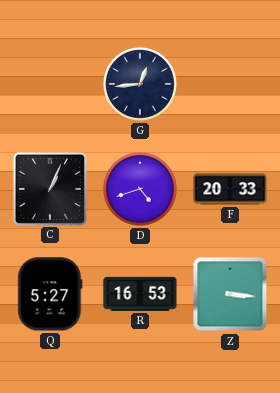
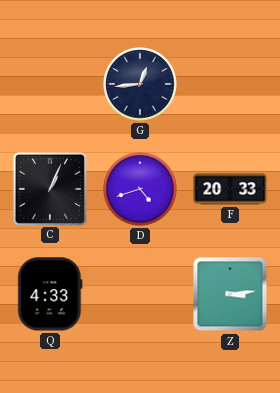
Q: 5:27 -> 4:33 (50, 294)
R: 16:53 -> none (140, 294)
Z: 3:16 -> 3:14 (230, 294)
